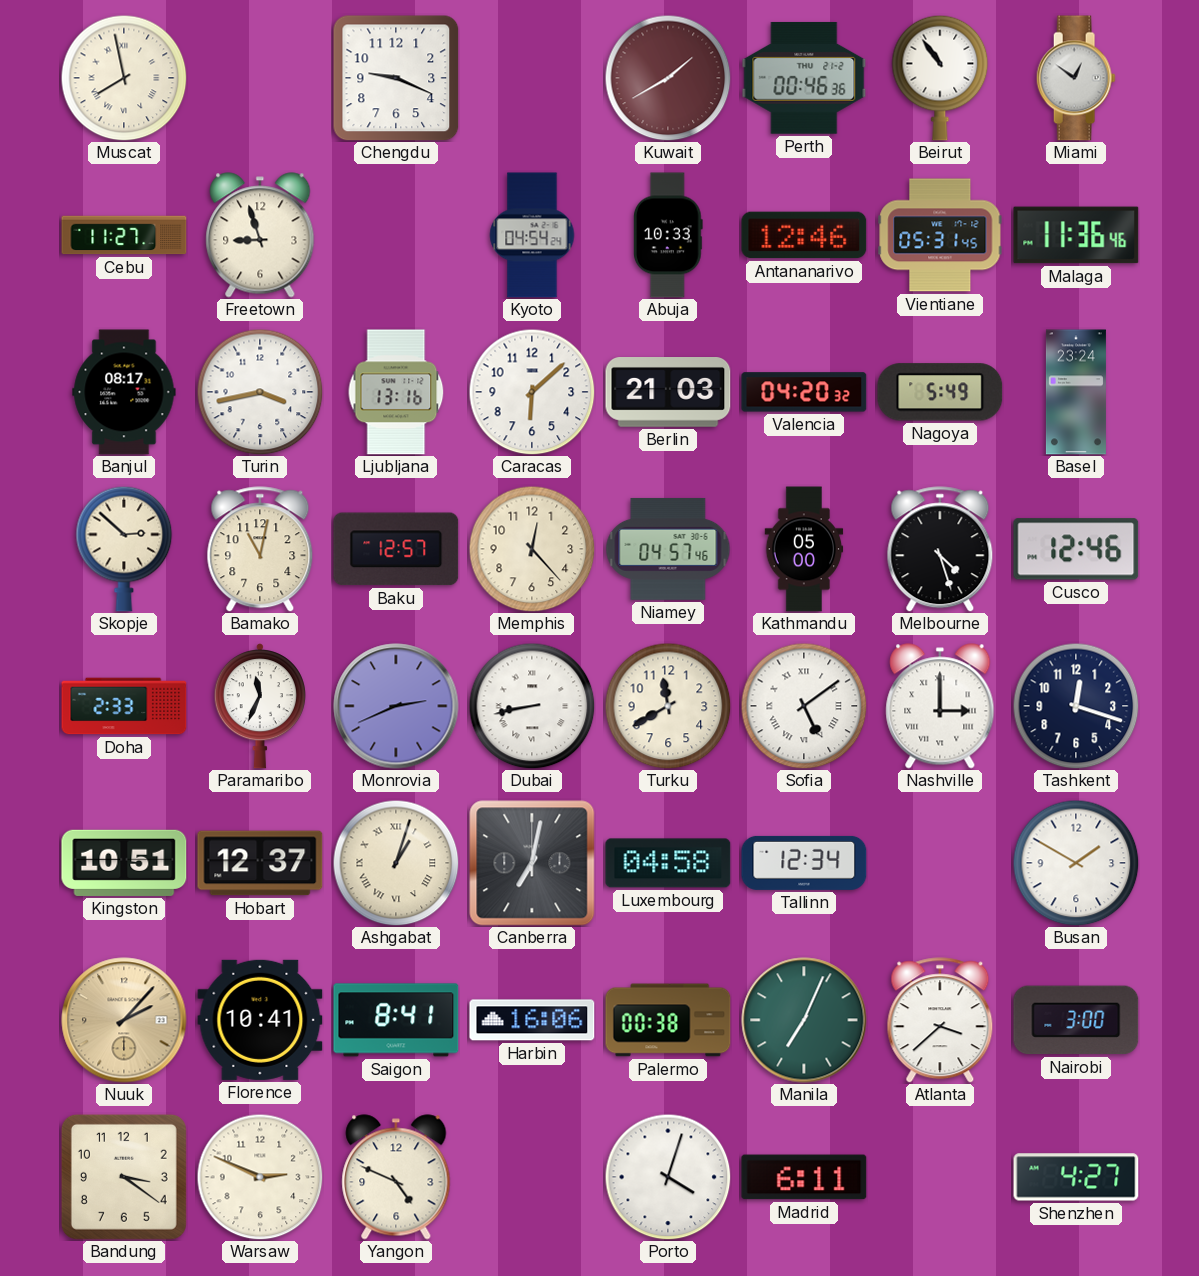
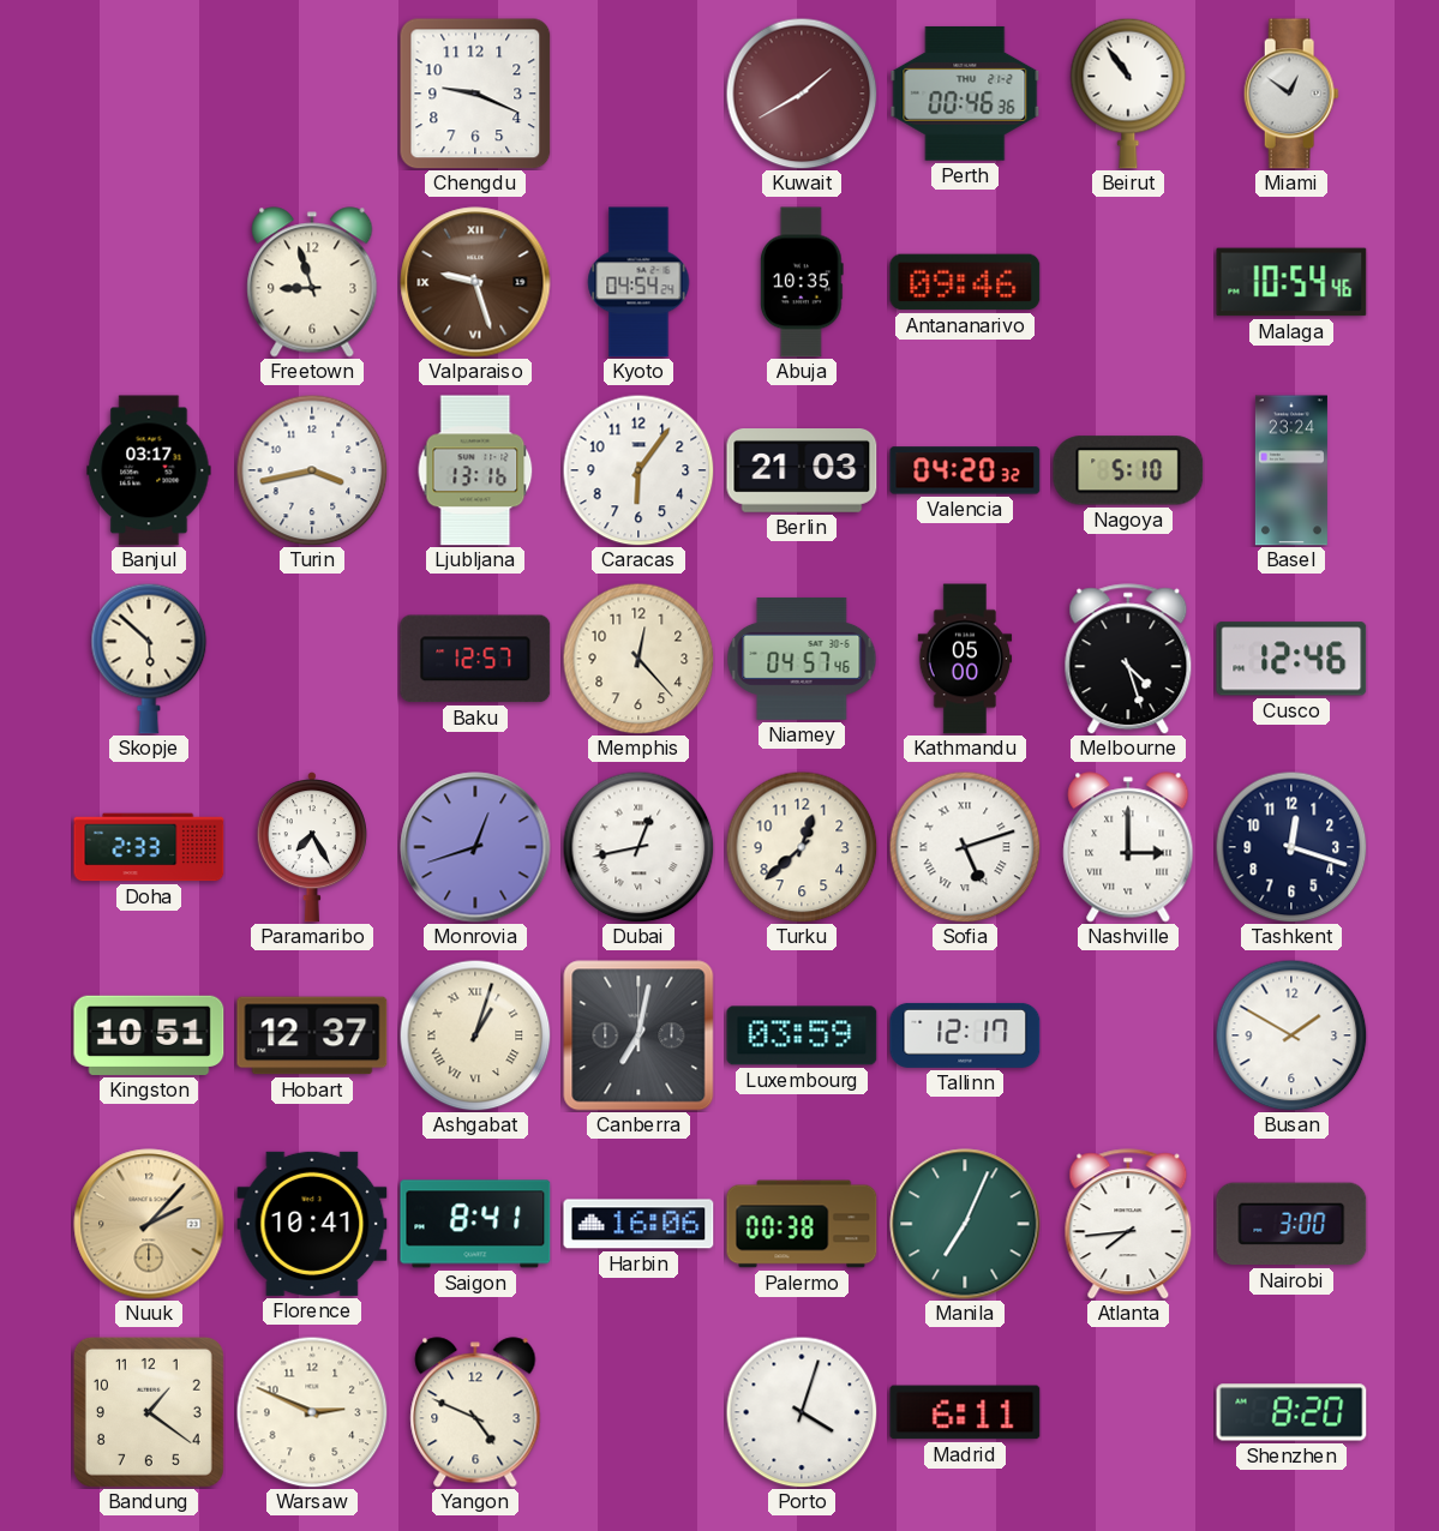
Muscat: 7:58 -> none (124, 78)
Cebu: 11:27 -> none (124, 235)
Valparaiso: none -> 9:27 (475, 282)
Abuja: 10:33 -> 10:35 (802, 282)
Antananarivo: 12:46 -> 09:46 (965, 282)
Vientiane: 05:31 -> none (940, 235)
Malaga: 11:36 -> 10:54 (1291, 282)
Banjul: 08:17 -> 03:17 (149, 470)
Caracas: 6:08 -> 6:06 (638, 470)
Nagoya: 5:49 -> 5:10 (1128, 470)
Skopje: 2:52 -> 5:52 (149, 659)
Bamako: 11:02 -> none (260, 549)
Paramaribo: 11:34 -> 7:25 (312, 848)
Monrovia: 2:41 -> 12:42 (475, 847)
Dubai: 8:43 -> 12:43 (638, 847)
Turku: 11:40 -> 12:38 (802, 847)
Sofia: 5:09 -> 5:12 (965, 847)
Luxembourg: 04:58 -> 03:59 (802, 1035)
Tallinn: 12:34 -> 12:17 (965, 1035)
Atlanta: 3:38 -> 7:44 (1128, 1224)
Bandung: 3:21 -> 1:21 (149, 1412)
Shenzhen: 4:27 -> 8:20 (1291, 1412)
